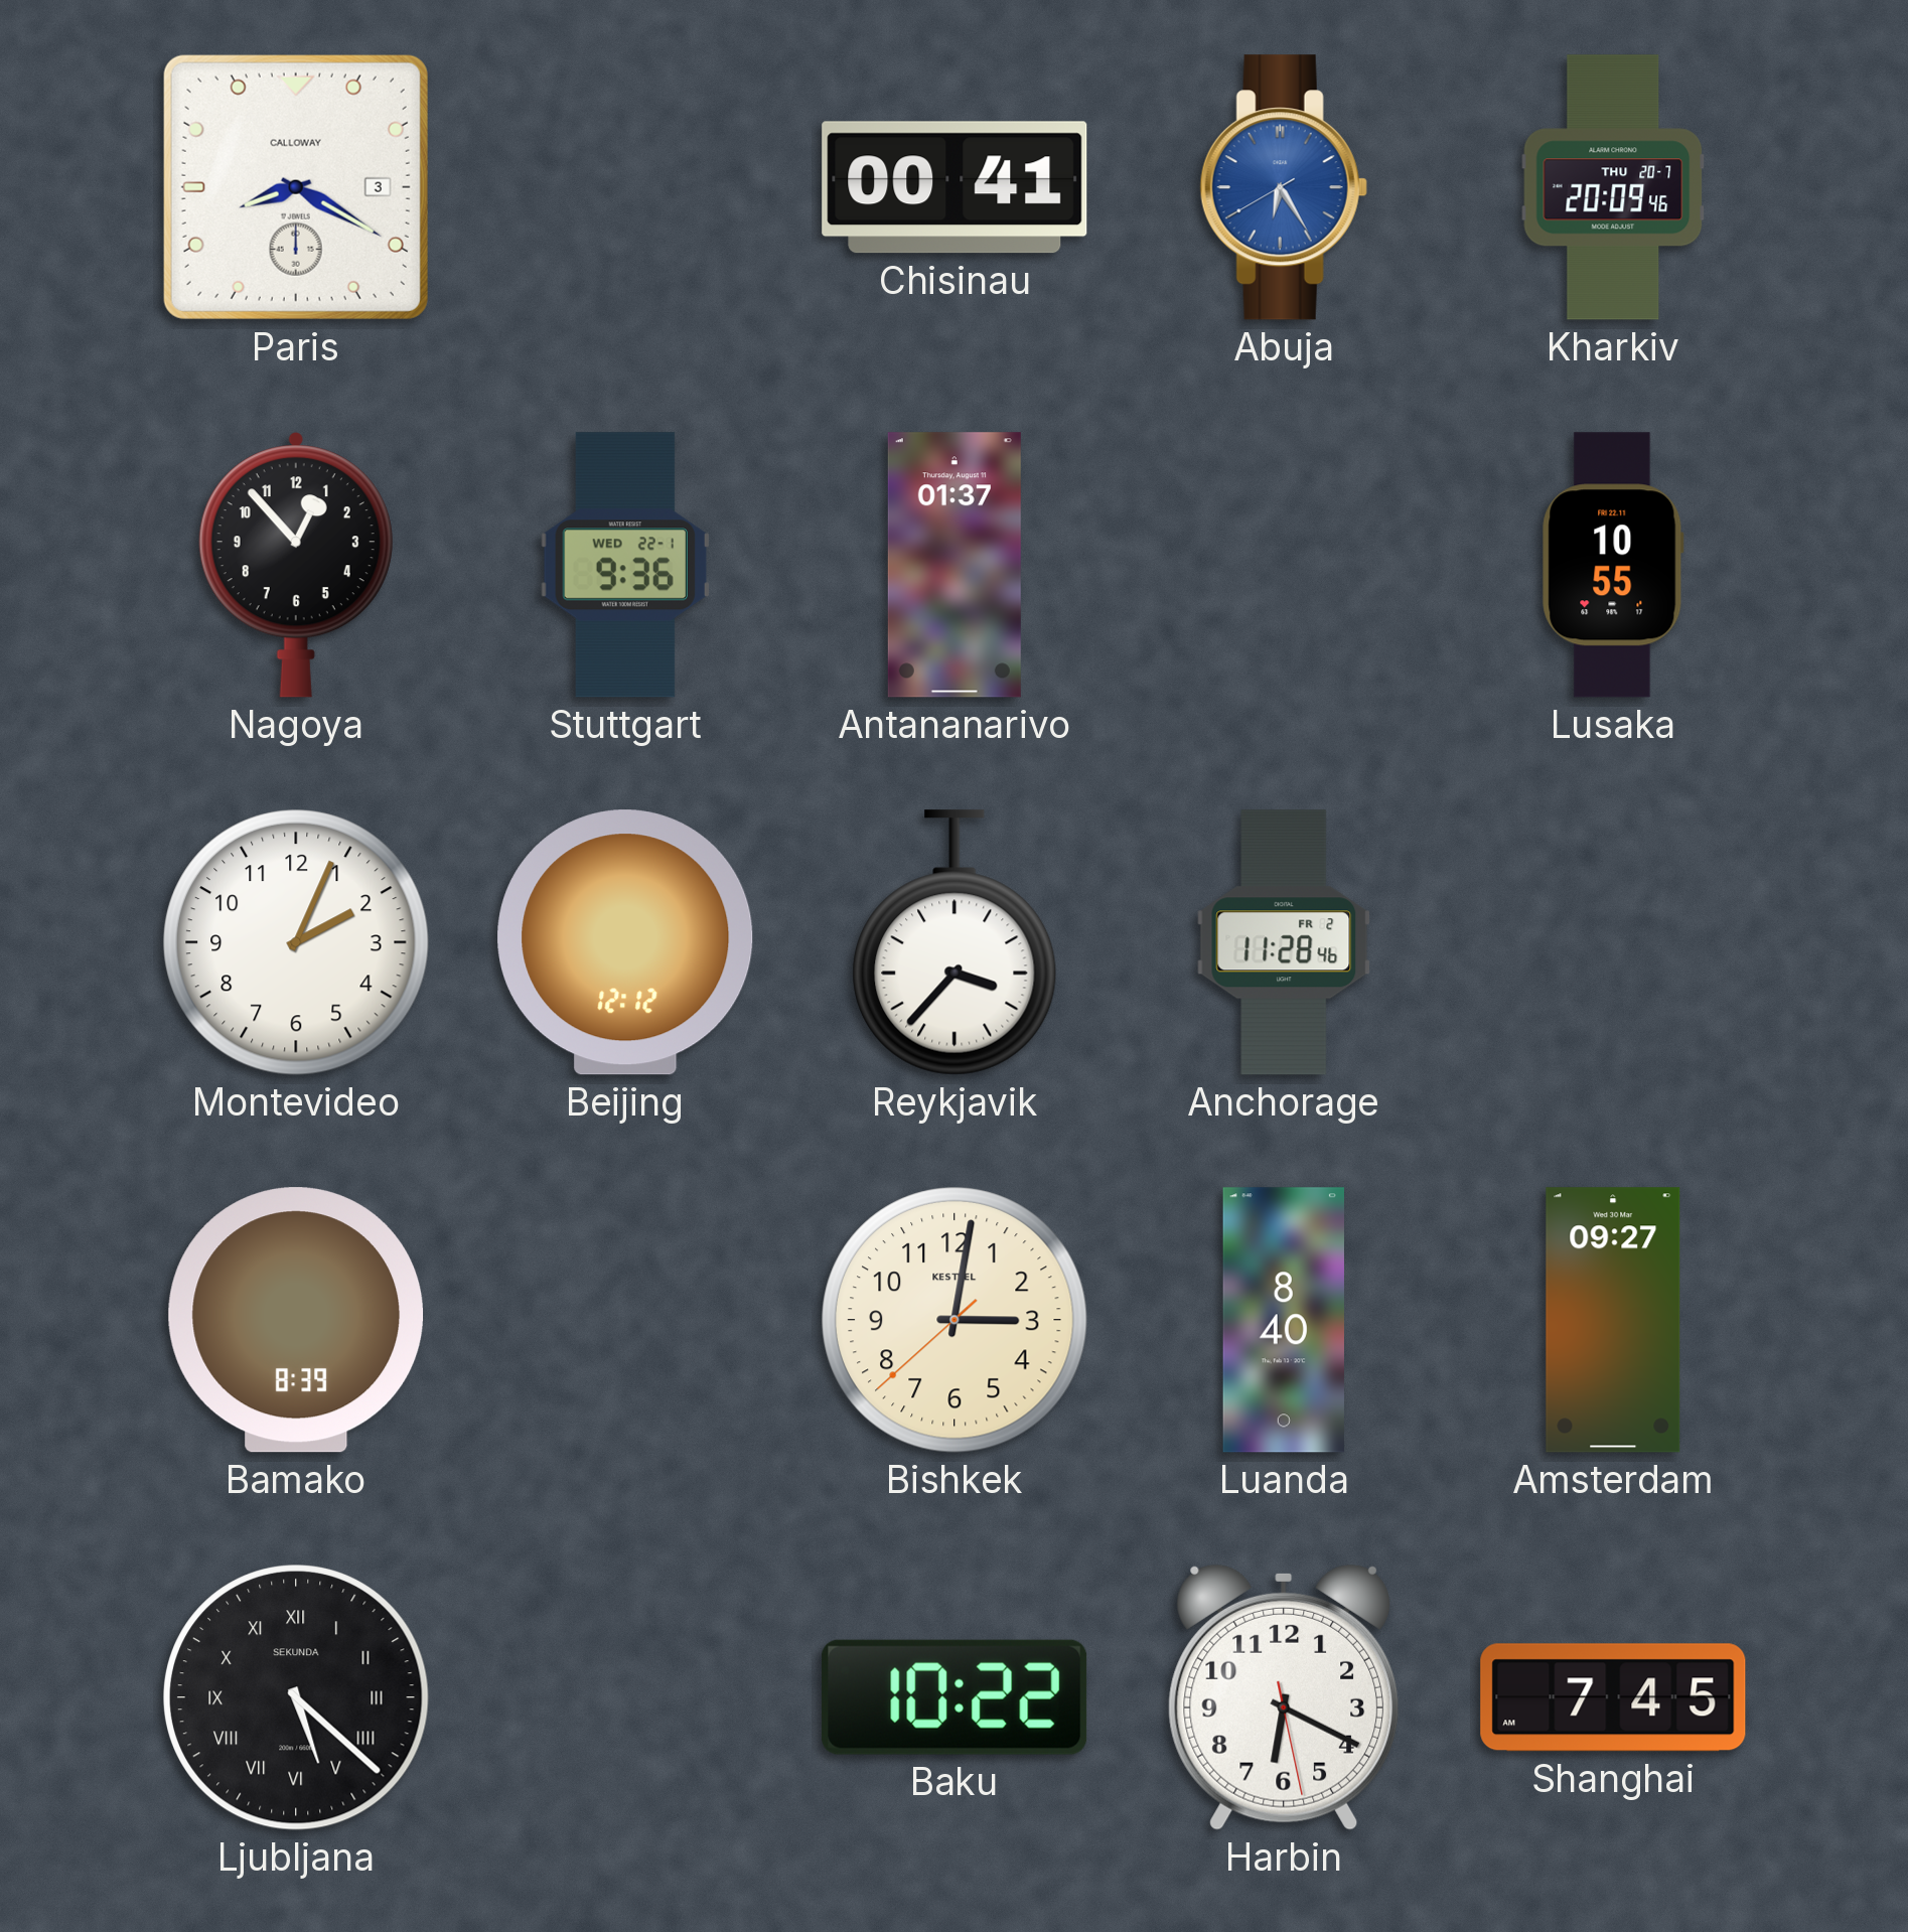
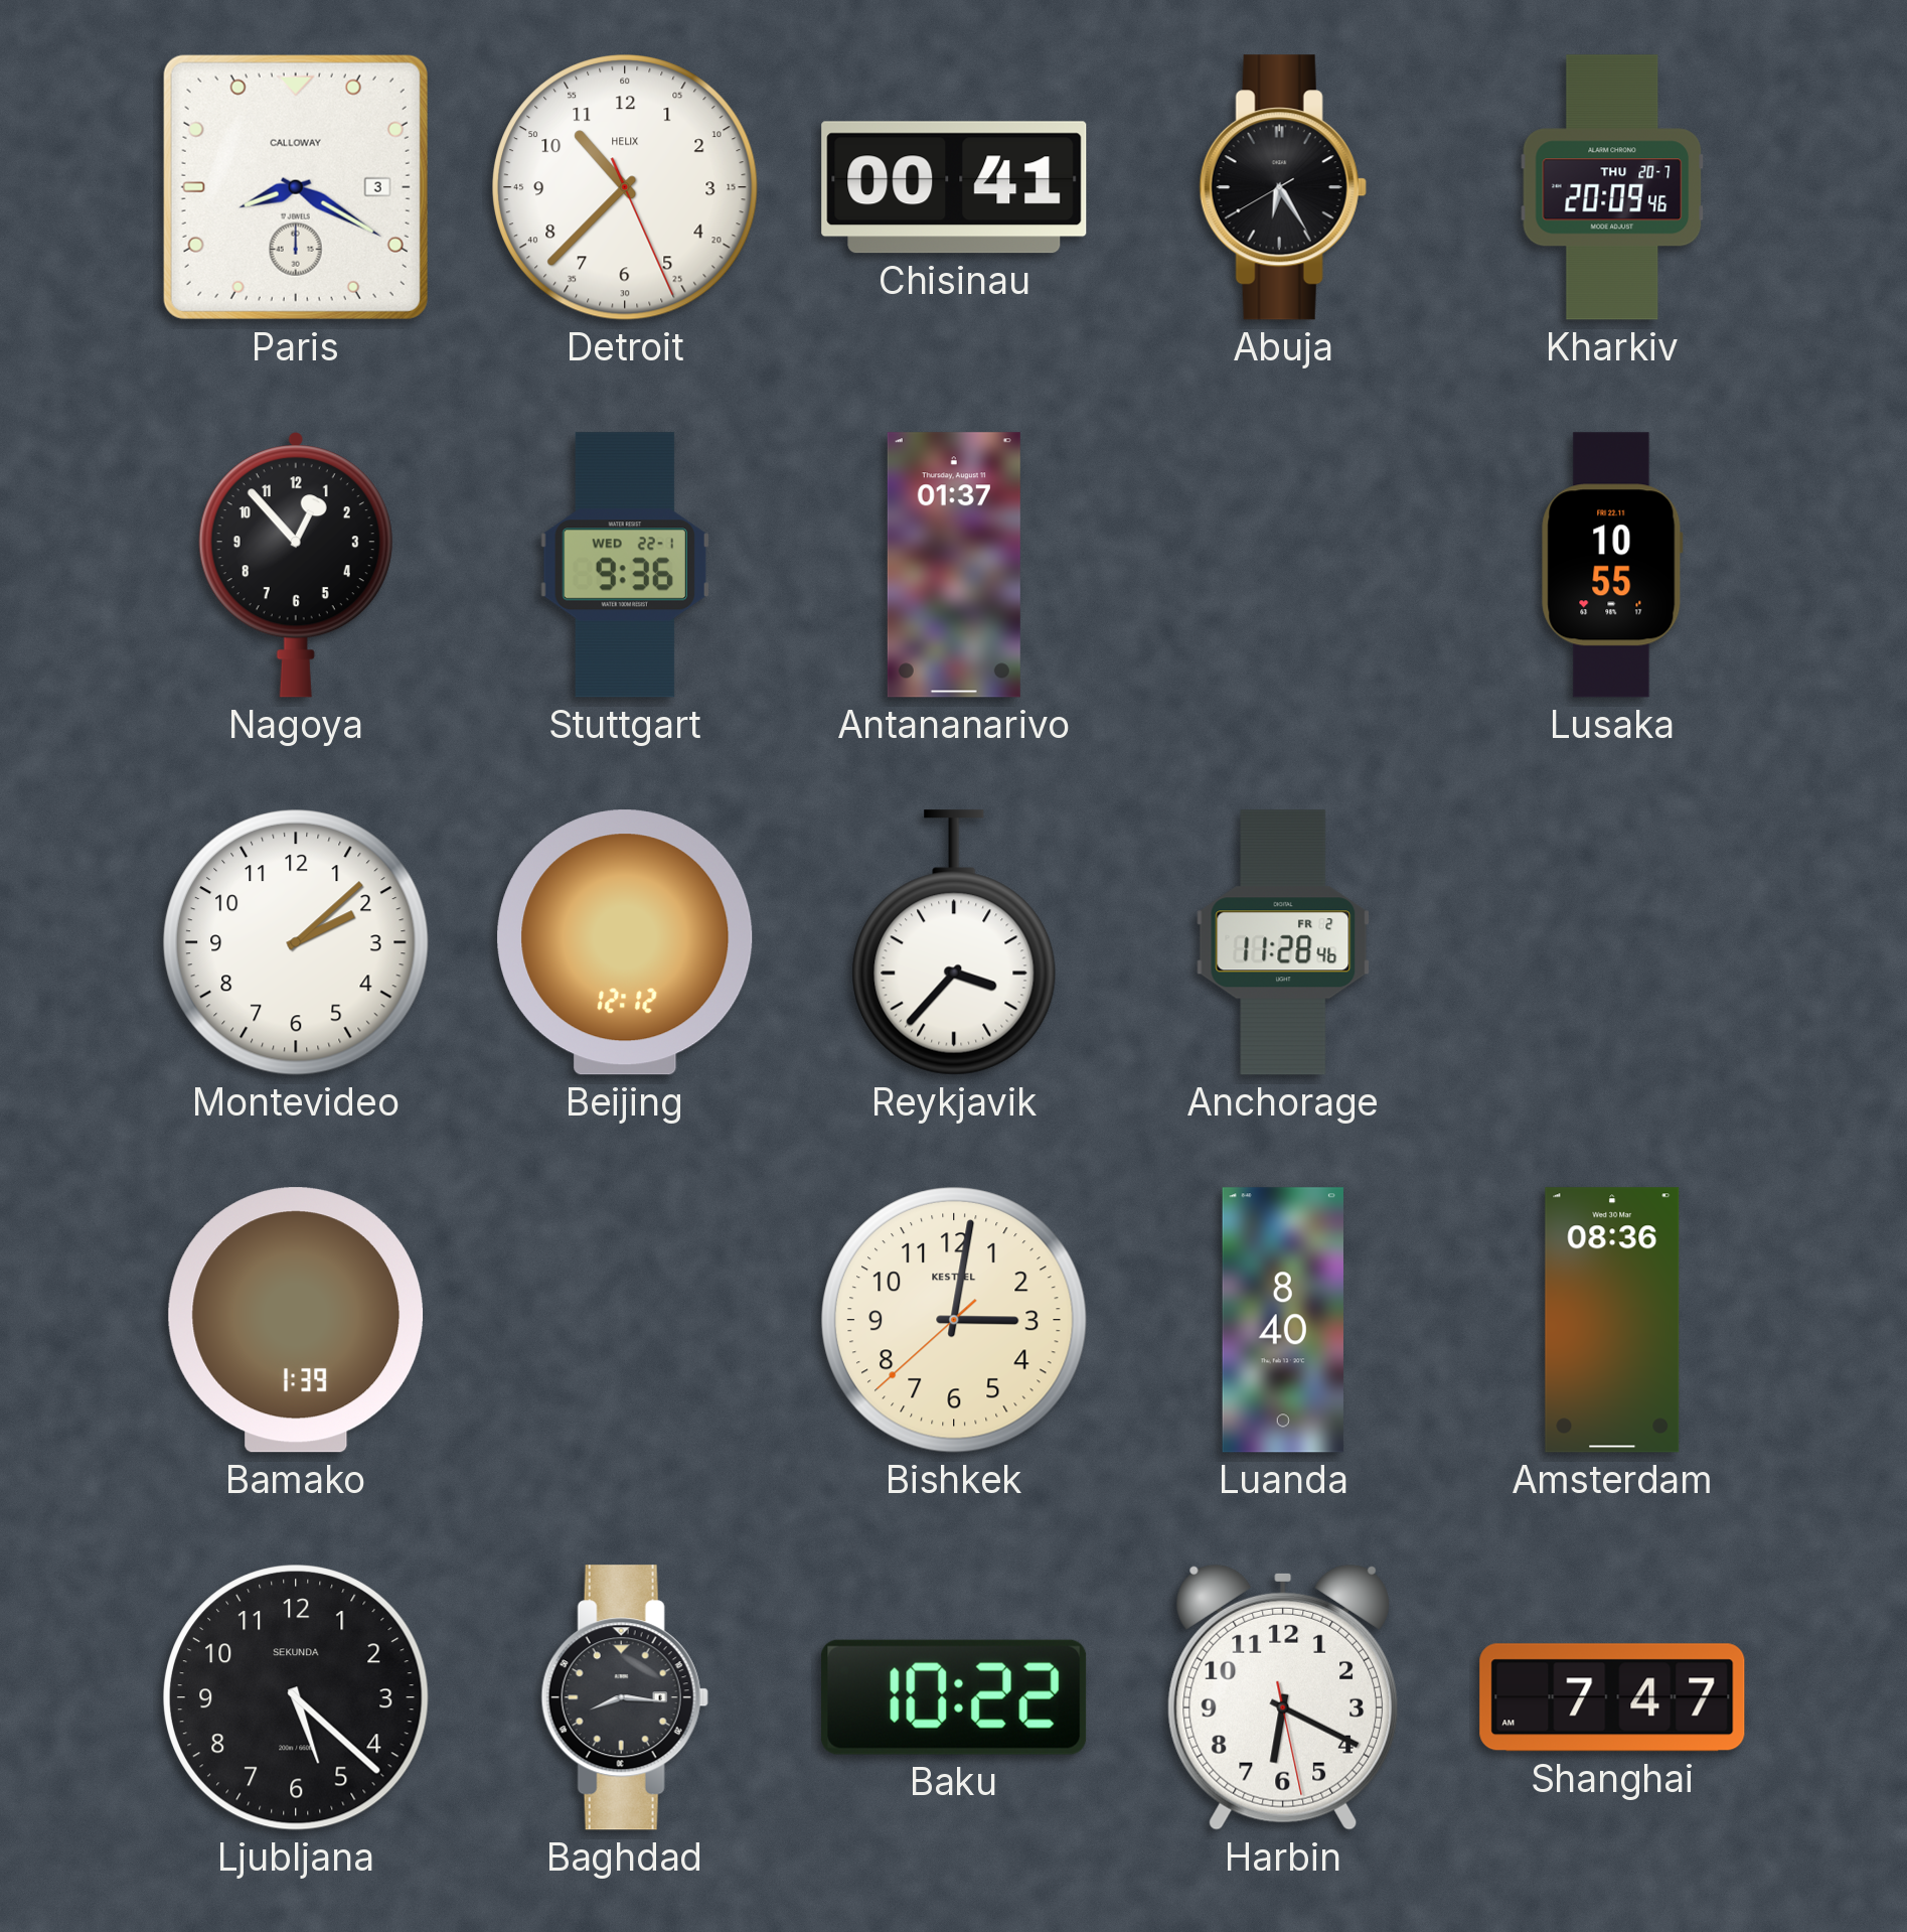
Detroit: none -> 10:37 (626, 188)
Abuja dial: blue -> black (1283, 187)
Montevideo: 2:04 -> 2:08 (297, 943)
Bamako: 8:39 -> 1:39 (296, 1320)
Amsterdam: 09:27 -> 08:36 (1612, 1320)
Ljubljana numerals: Roman -> Arabic (297, 1698)
Baghdad: none -> 8:16 (625, 1697)
Shanghai: 7:45 -> 7:47 (1612, 1697)
